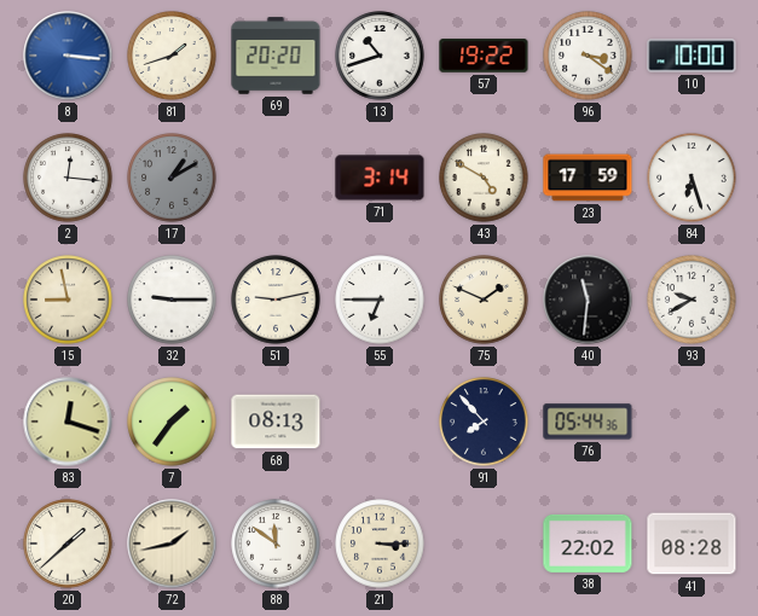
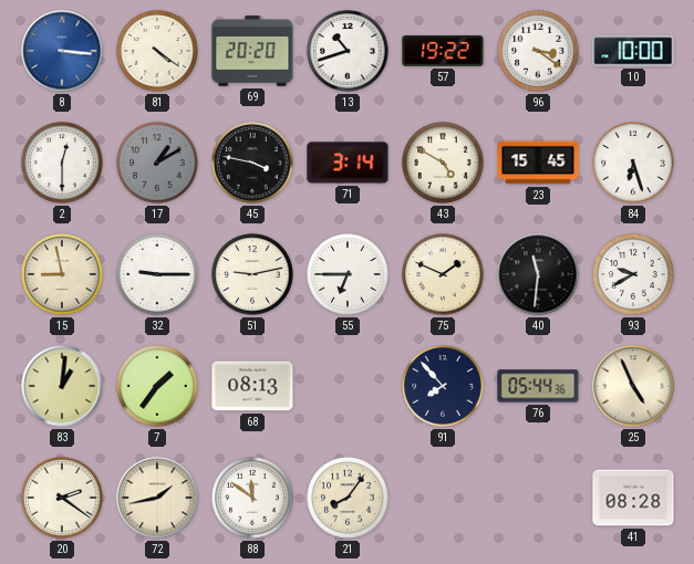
81: 1:42 -> 4:21 (157, 51)
2: 12:16 -> 12:30 (62, 163)
45: none -> 3:47 (252, 163)
23: 17:59 -> 15:45 (538, 163)
83: 12:18 -> 1:01 (62, 386)
25: none -> 4:56 (633, 386)
20: 1:38 -> 2:21 (62, 498)
21: 3:15 -> 8:06 (348, 498)
38: 22:02 -> none (588, 544)
